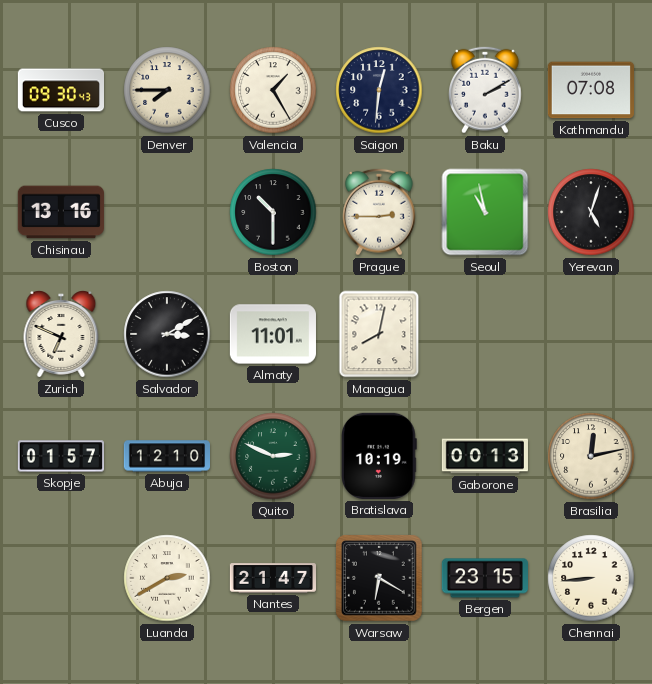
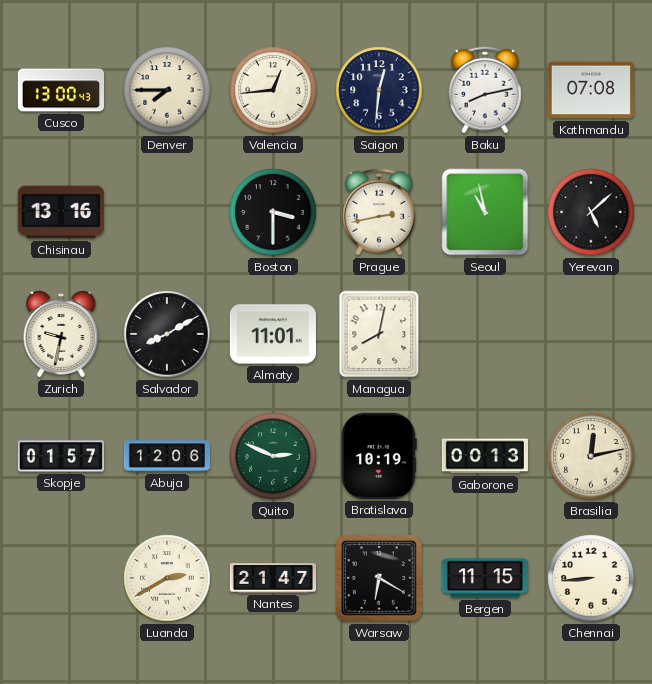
Cusco: 09:30 -> 13:00 (60, 90)
Valencia: 1:25 -> 12:44 (273, 90)
Baku: 2:10 -> 8:13 (486, 90)
Boston: 10:30 -> 3:30 (273, 212)
Prague: 2:45 -> 2:43 (380, 212)
Yerevan: 5:03 -> 5:08 (591, 212)
Zurich: 6:49 -> 9:32 (61, 334)
Salvador: 3:10 -> 8:10 (167, 334)
Abuja: 12:10 -> 12:06 (166, 456)
Bergen: 23:15 -> 11:15 (485, 578)
